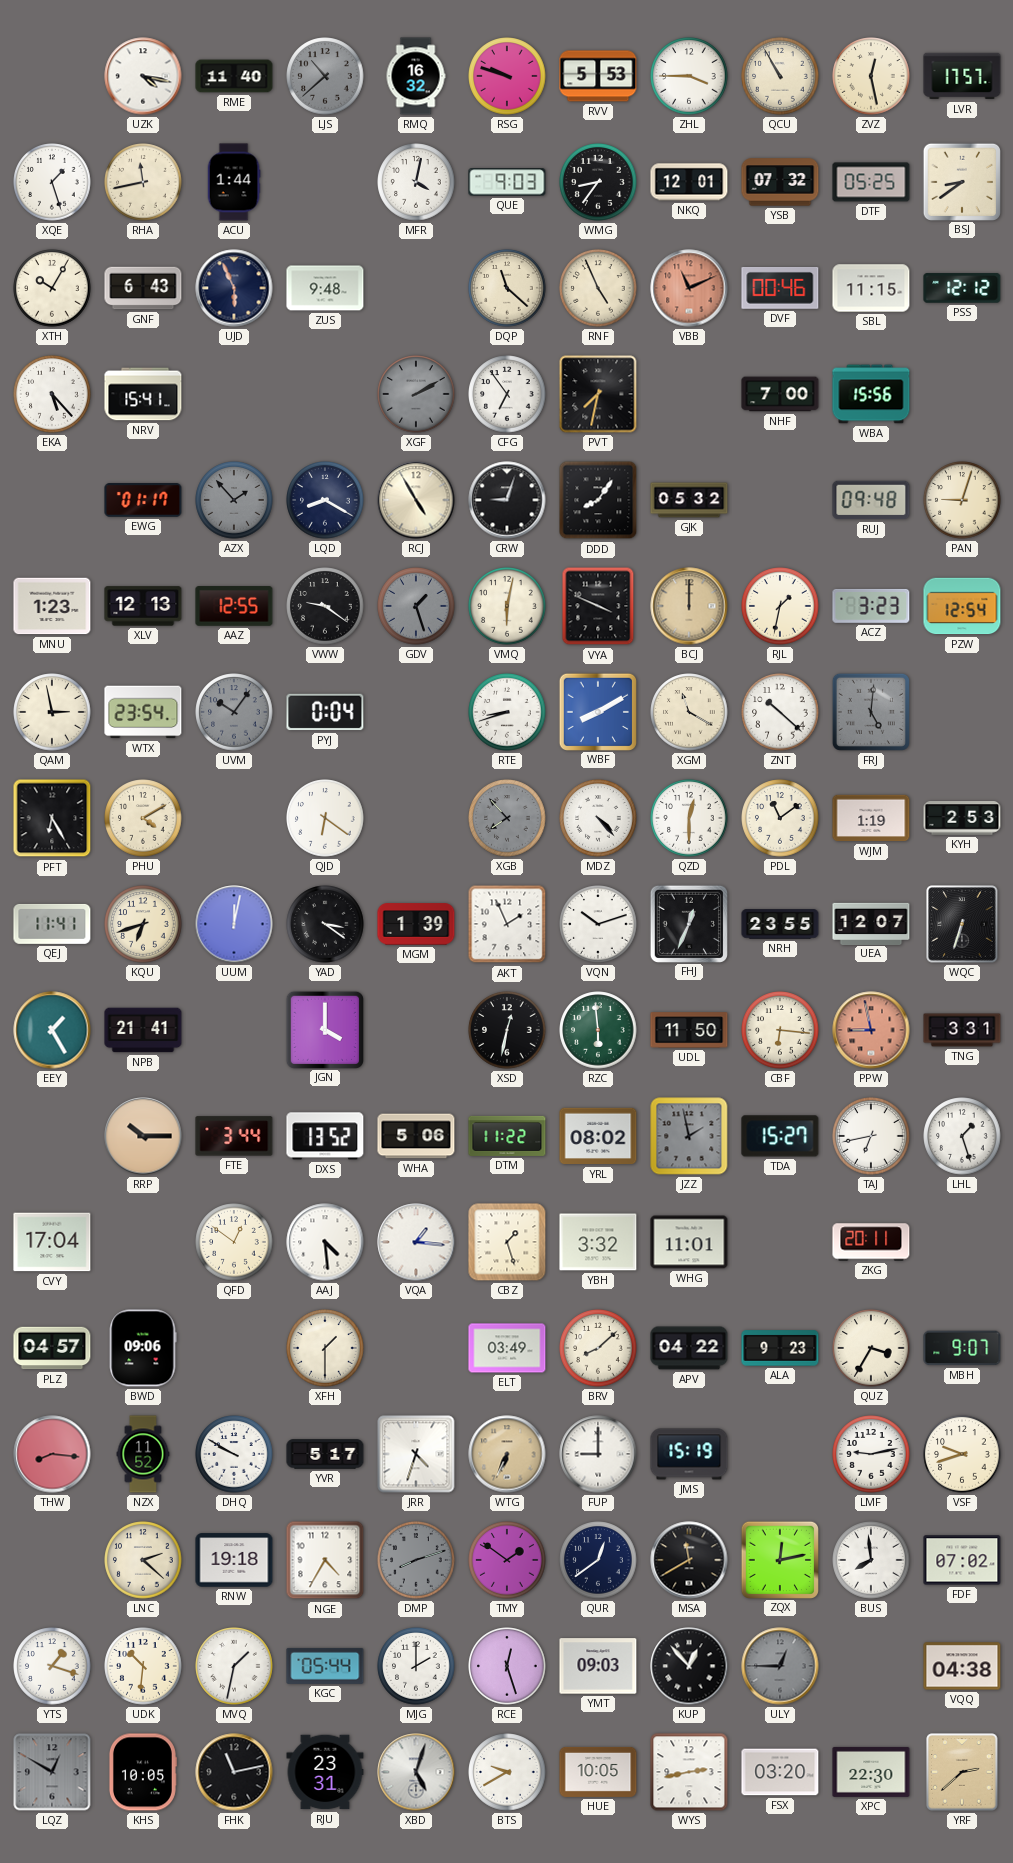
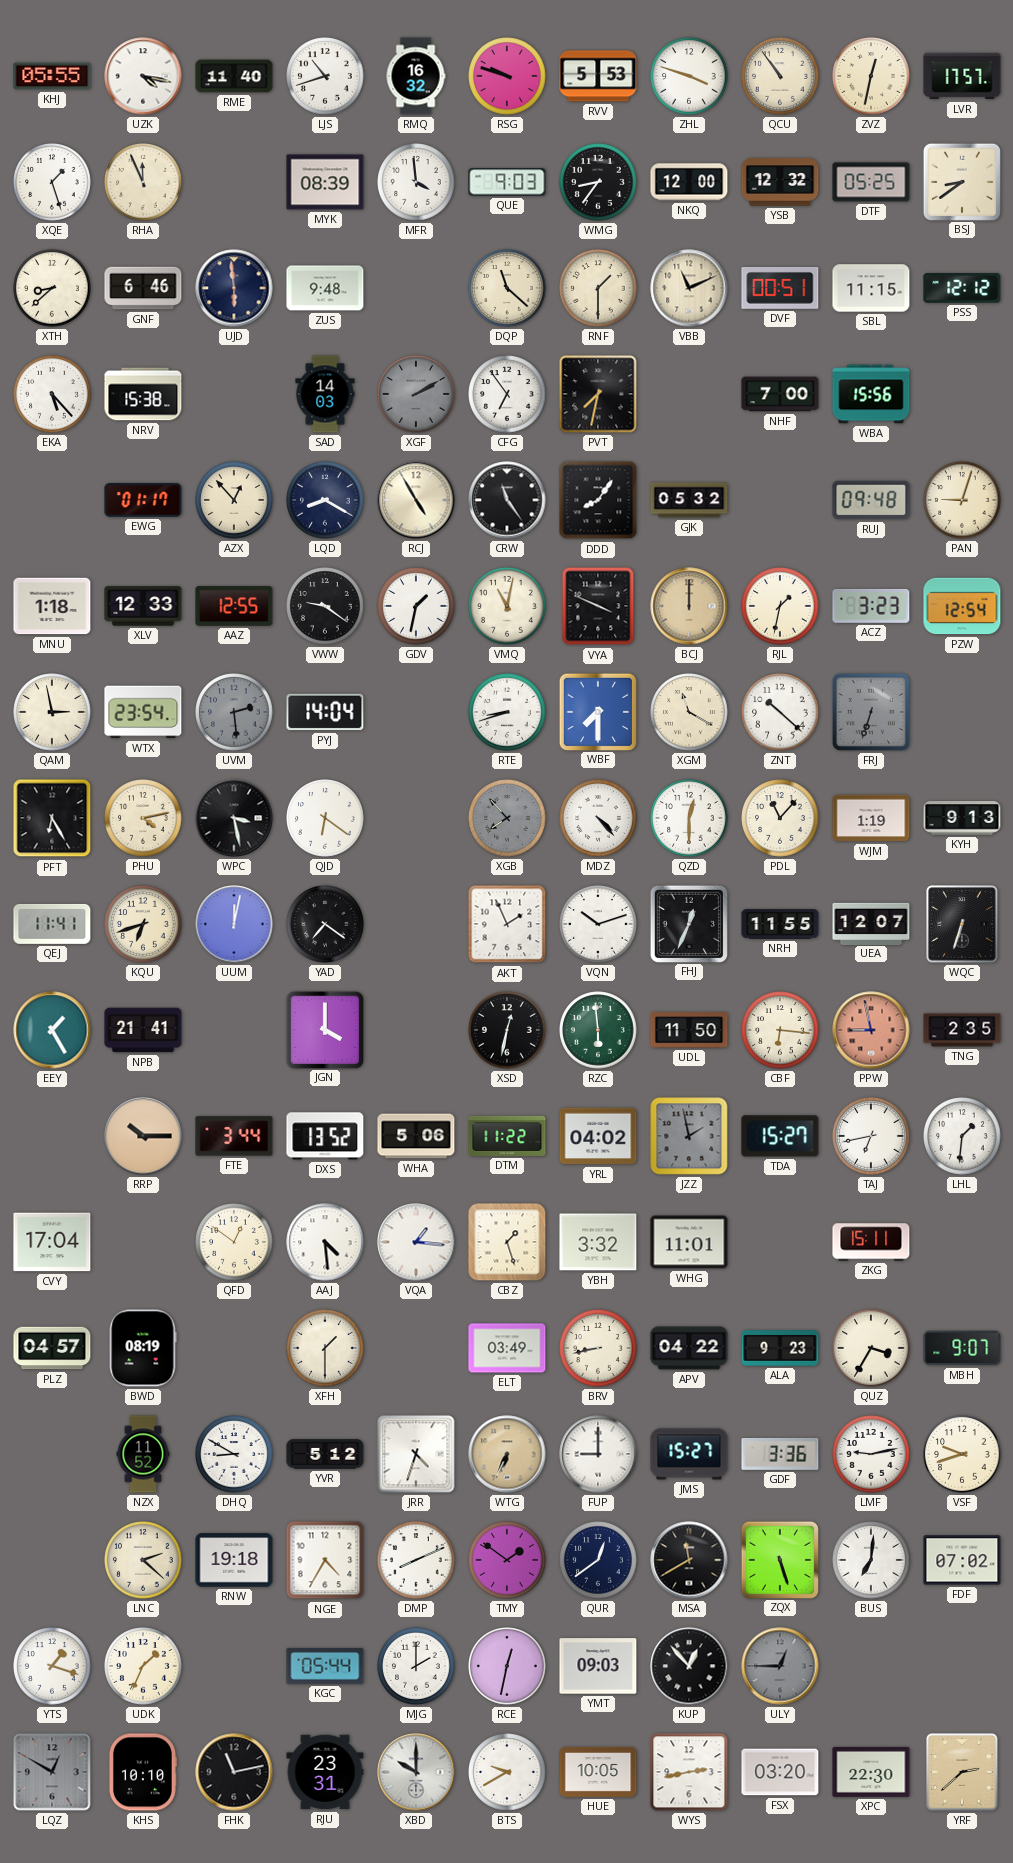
KHJ: none -> 05:55 (52, 76)
LJS: 10:38 -> 10:42 (325, 76)
LJS dial: grey -> white (325, 76)
ZHL: 3:45 -> 3:48 (689, 76)
QCU: 10:55 -> 10:54 (780, 76)
ZVZ: 12:28 -> 12:32 (871, 76)
RHA: 11:43 -> 11:56 (143, 182)
ACU: 1:44 -> none (234, 182)
MYK: none -> 08:39 (325, 182)
MFR: 4:02 -> 3:59 (416, 182)
NKQ: 12:01 -> 12:00 (689, 182)
YSB: 07:32 -> 12:32 (780, 182)
XTH: 10:05 -> 8:38 (52, 288)
GNF: 6:43 -> 6:46 (143, 288)
UJD: 5:56 -> 5:59 (234, 288)
RNF: 4:56 -> 1:30 (598, 288)
VBB dial: salmon -> cream (689, 288)
DVF: 00:46 -> 00:51 (780, 288)
NRV: 15:41 -> 15:38 (143, 394)
SAD: none -> 14:03 (325, 394)
AZX: 1:53 -> 12:53 (234, 500)
AZX dial: grey -> cream (234, 500)
CRW: 9:03 -> 11:24 (507, 500)
MNU: 1:23 -> 1:18 (52, 606)
XLV: 12:13 -> 12:33 (143, 606)
GDV: 1:27 -> 1:32 (416, 606)
GDV dial: grey -> white (416, 606)
VMQ: 6:02 -> 11:02 (507, 606)
UVM: 10:06 -> 2:29 (234, 712)
PYJ: 0:04 -> 14:04 (325, 712)
WBF: 8:10 -> 7:30 (597, 711)
FRJ: 5:01 -> 6:33 (871, 712)
PHU: 4:10 -> 4:13 (143, 818)
WPC: none -> 3:28 (234, 818)
PDL: 11:09 -> 11:07 (780, 818)
KYH: 2:53 -> 9:13 (962, 818)
YAD: 3:21 -> 7:21 (325, 924)
MGM: 1:39 -> none (416, 924)
NRH: 23:55 -> 11:55 (780, 924)
TNG: 3:31 -> 2:35 (962, 1030)
YRL: 08:02 -> 04:02 (598, 1136)
LHL: 1:27 -> 1:31 (962, 1136)
ZKG: 20:11 -> 15:11 (871, 1242)
BWD: 09:06 -> 08:19 (143, 1348)
BRV: 8:08 -> 8:43 (598, 1348)
THW: 8:16 -> none (52, 1454)
DHQ: 9:50 -> 8:50 (234, 1454)
YVR: 5:17 -> 5:12 (325, 1454)
JMS: 15:19 -> 15:27 (689, 1454)
GDF: none -> 3:36 (780, 1454)
DMP: 8:12 -> 8:11 (416, 1560)
DMP dial: grey -> white (416, 1560)
ZQX: 12:13 -> 5:27 (779, 1559)
BUS: 7:59 -> 7:01 (871, 1560)
UDK: 10:31 -> 1:34 (143, 1666)
MVQ: 1:32 -> none (234, 1666)
RCE: 12:27 -> 12:32 (507, 1666)
VQQ: 04:38 -> none (962, 1666)
KHS: 10:05 -> 10:10 (142, 1772)
XBD: 5:03 -> 10:00 (416, 1772)
